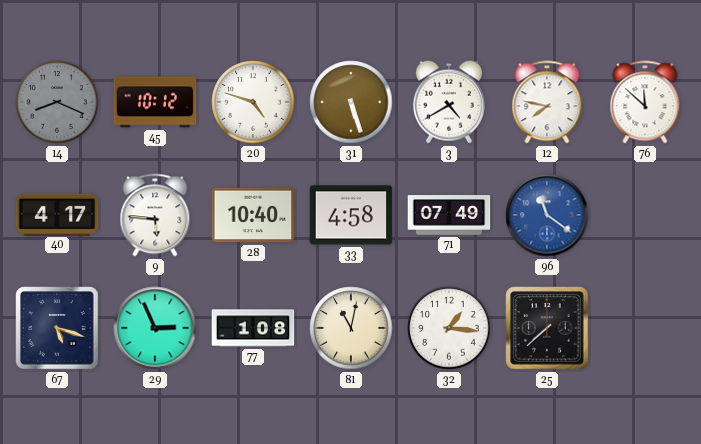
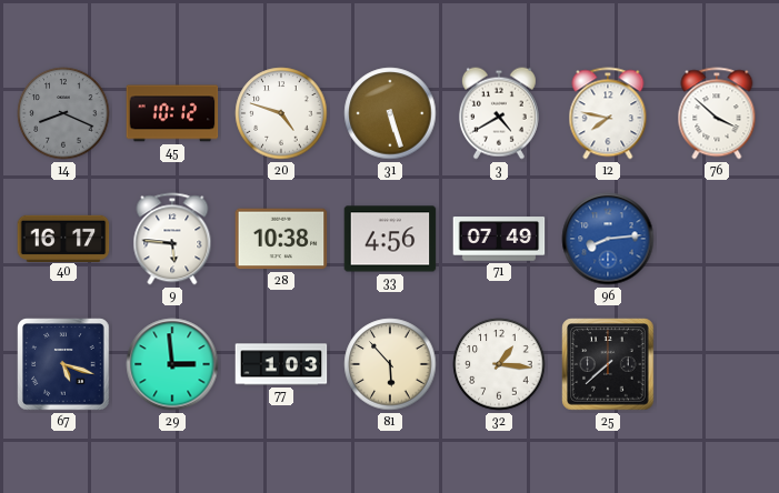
76: 11:52 -> 3:52 (717, 113)
40: 4:17 -> 16:17 (63, 238)
28: 10:40 -> 10:38 (281, 239)
33: 4:58 -> 4:56 (390, 239)
96: 11:21 -> 8:14 (608, 239)
29: 2:56 -> 2:59 (172, 364)
77: 1:08 -> 1:03 (281, 364)
81: 11:02 -> 5:53 (390, 364)
